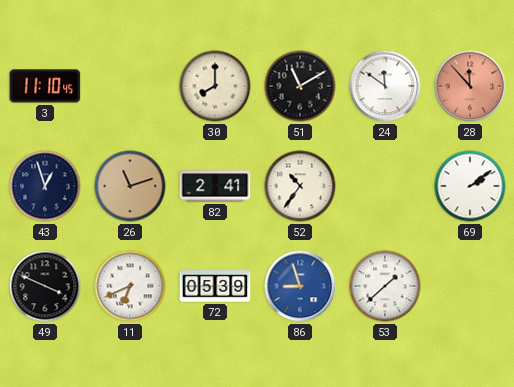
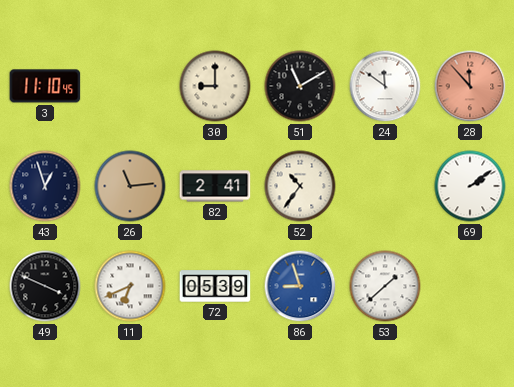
30: 8:00 -> 9:00 (215, 86)
26: 11:12 -> 11:14 (130, 186)
